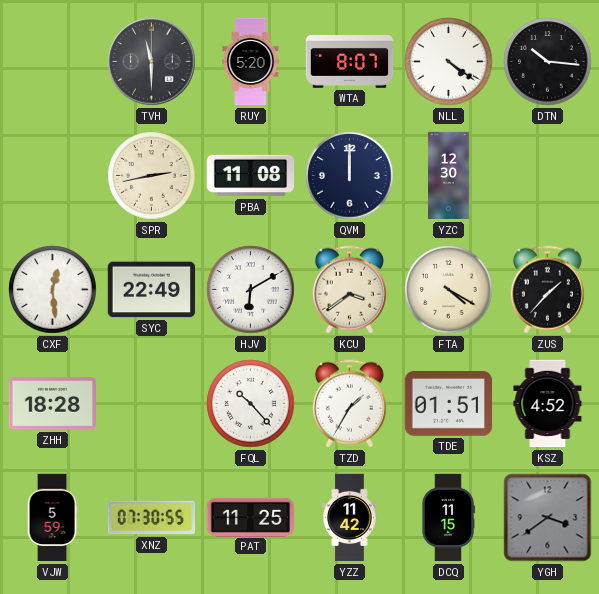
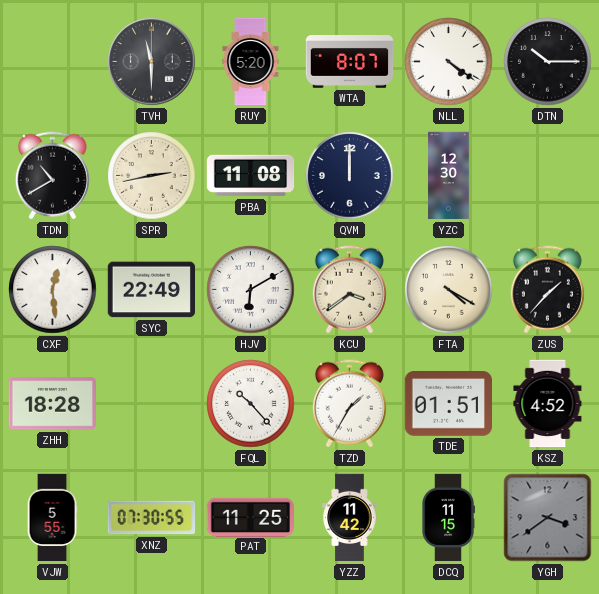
DTN: 10:16 -> 10:15 (548, 62)
TDN: none -> 10:40 (52, 176)
VJW: 5:59 -> 5:55 (52, 518)
